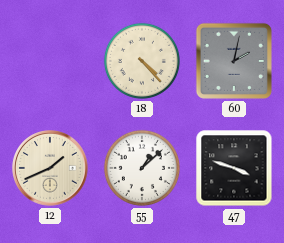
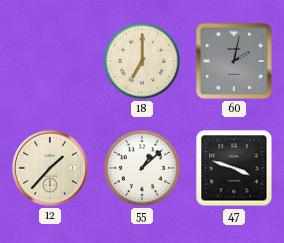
18: 4:23 -> 7:00 (142, 61)
12: 1:41 -> 1:37 (50, 168)
